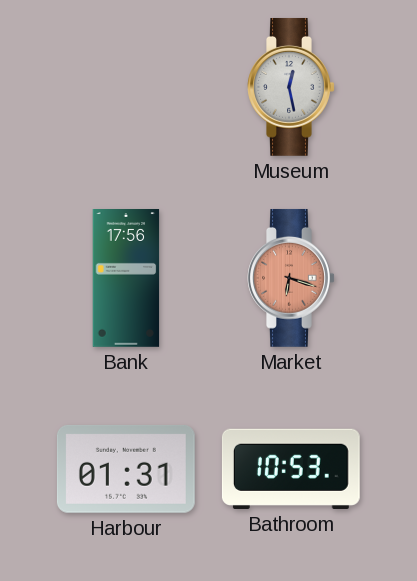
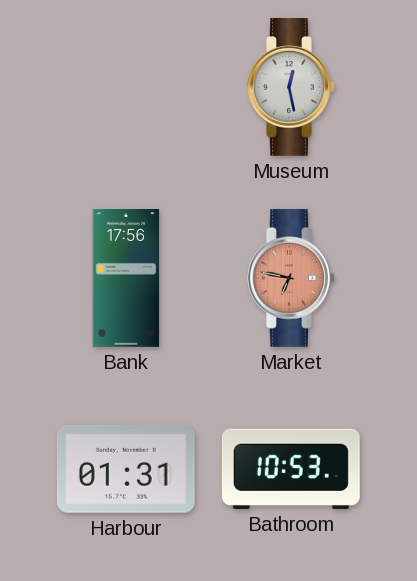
Market: 6:18 -> 6:47 (291, 278)
